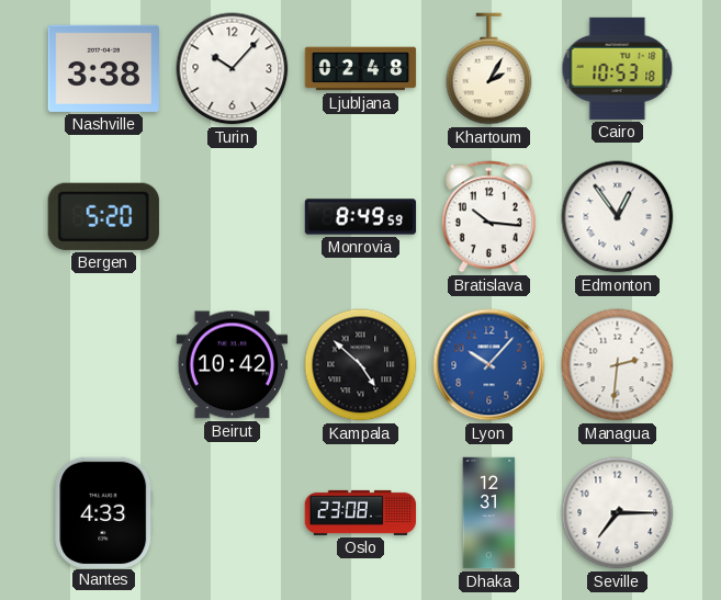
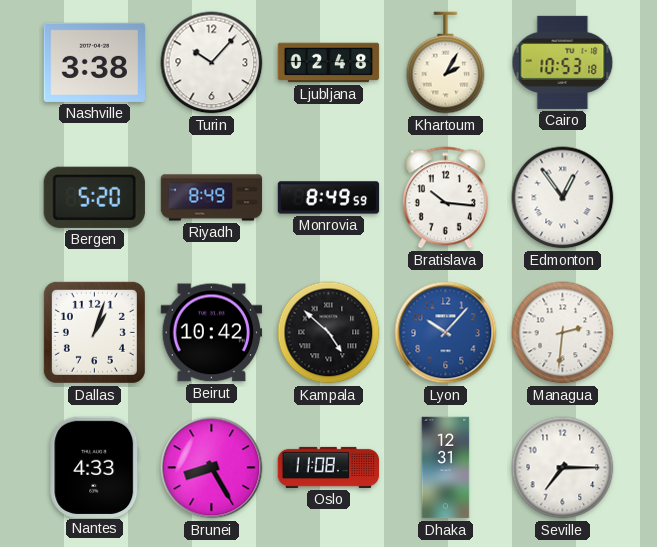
Riyadh: none -> 8:49 (212, 198)
Dallas: none -> 1:03 (94, 332)
Brunei: none -> 8:25 (212, 468)
Oslo: 23:08 -> 11:08 (329, 467)
